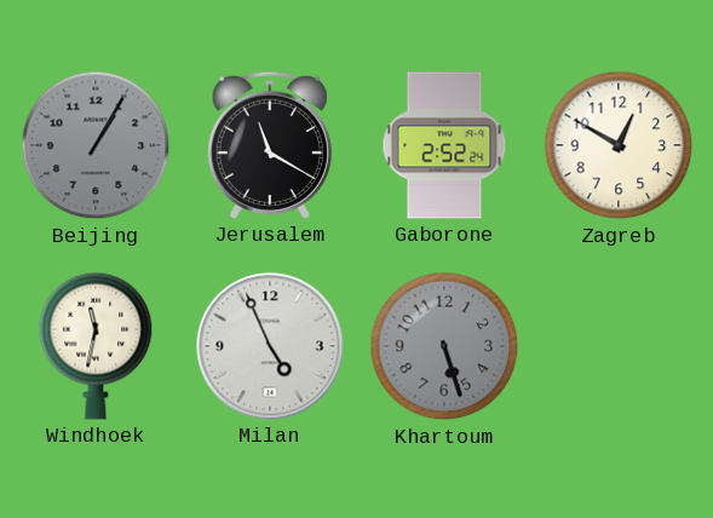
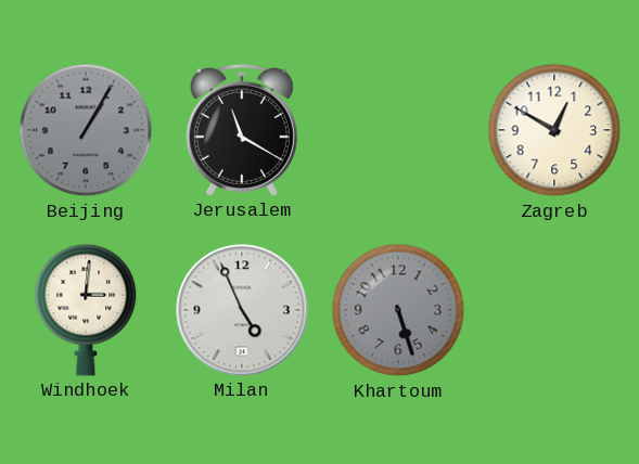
Gaborone: 2:52 -> none (444, 145)
Windhoek: 11:32 -> 3:01 (86, 310)
